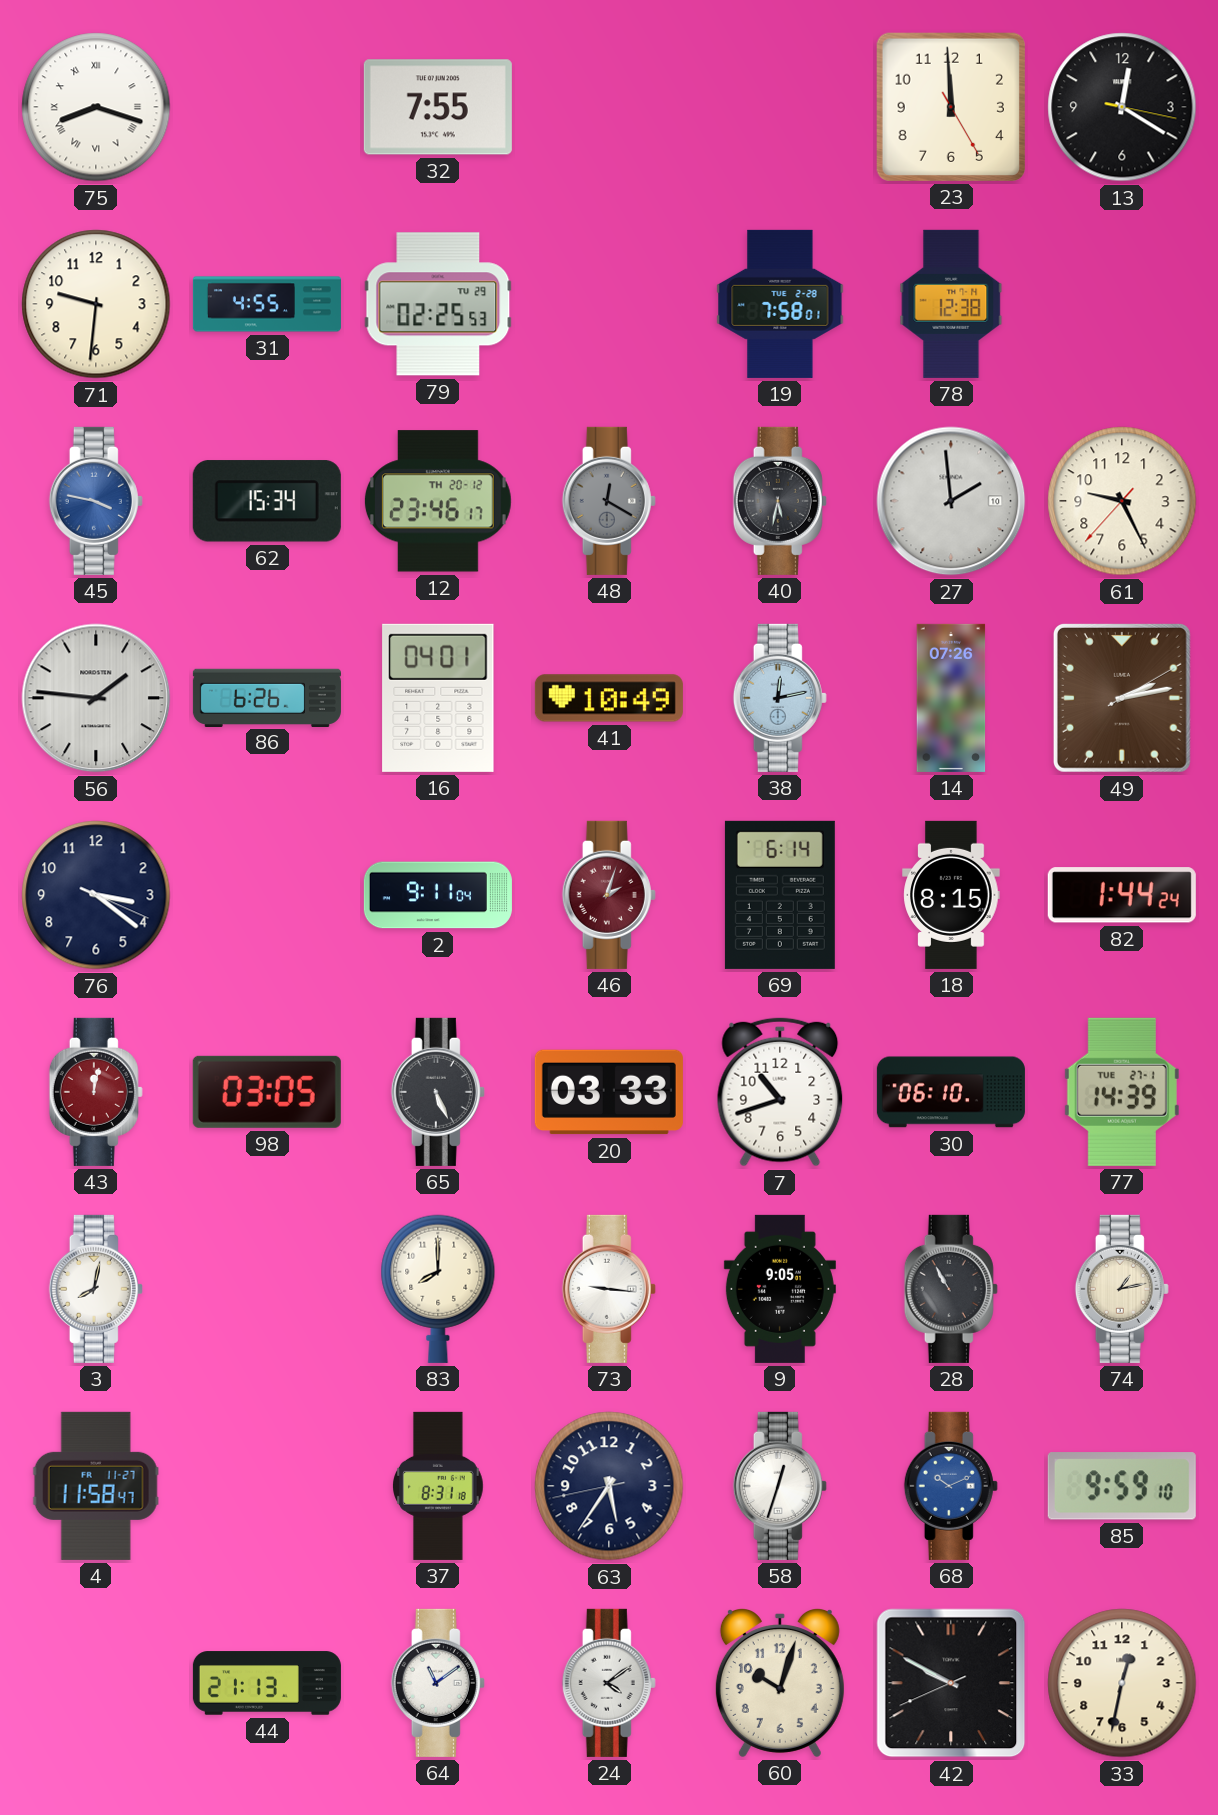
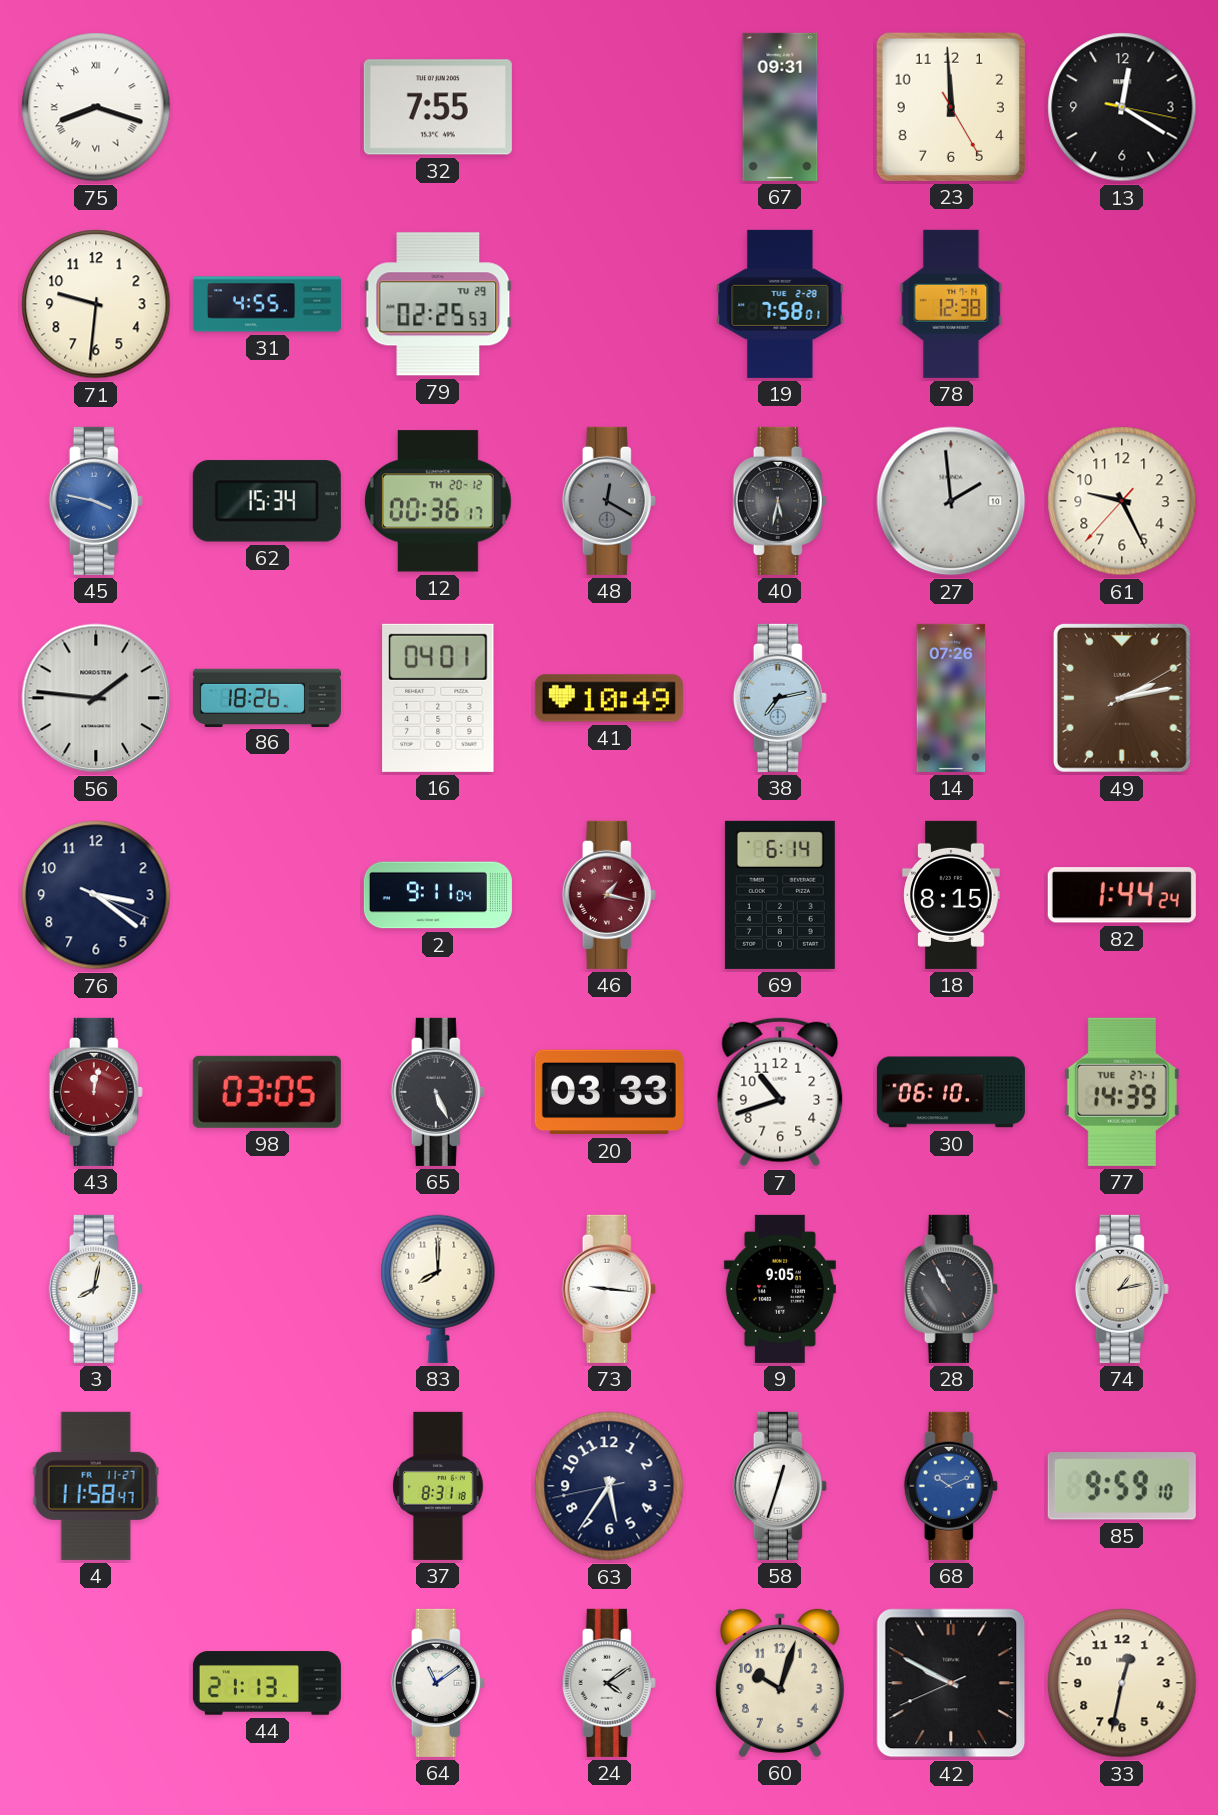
67: none -> 09:31 (780, 107)
12: 23:46 -> 00:36 (438, 501)
86: 6:26 -> 18:26 (267, 697)
38: 12:13 -> 7:13 (780, 698)
46: 2:03 -> 1:17 (609, 895)
